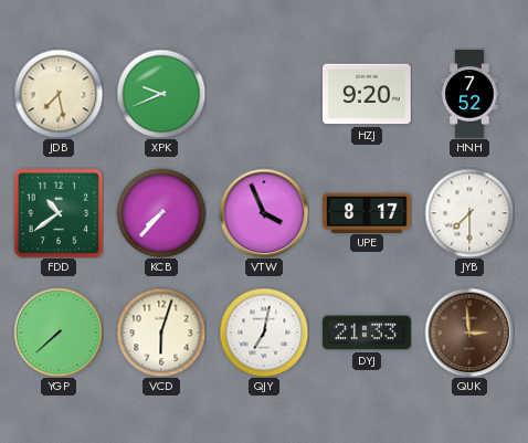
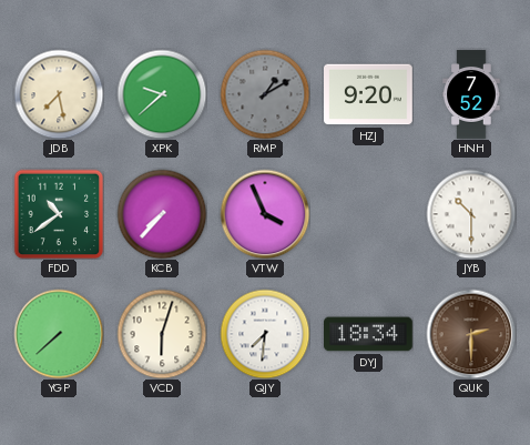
XPK: 9:41 -> 9:38 (162, 94)
RMP: none -> 1:10 (265, 94)
UPE: 8:17 -> none (368, 212)
JYB: 7:30 -> 10:30 (471, 214)
QJY: 7:02 -> 7:31 (265, 334)
DYJ: 21:33 -> 18:34 (369, 334)
QUK: 2:59 -> 2:30 (471, 334)
